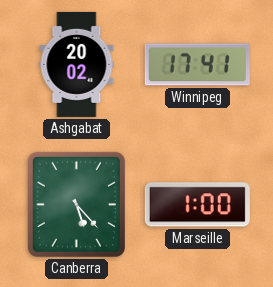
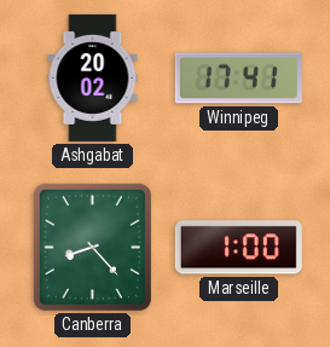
Canberra: 5:23 -> 8:23 (92, 247)
